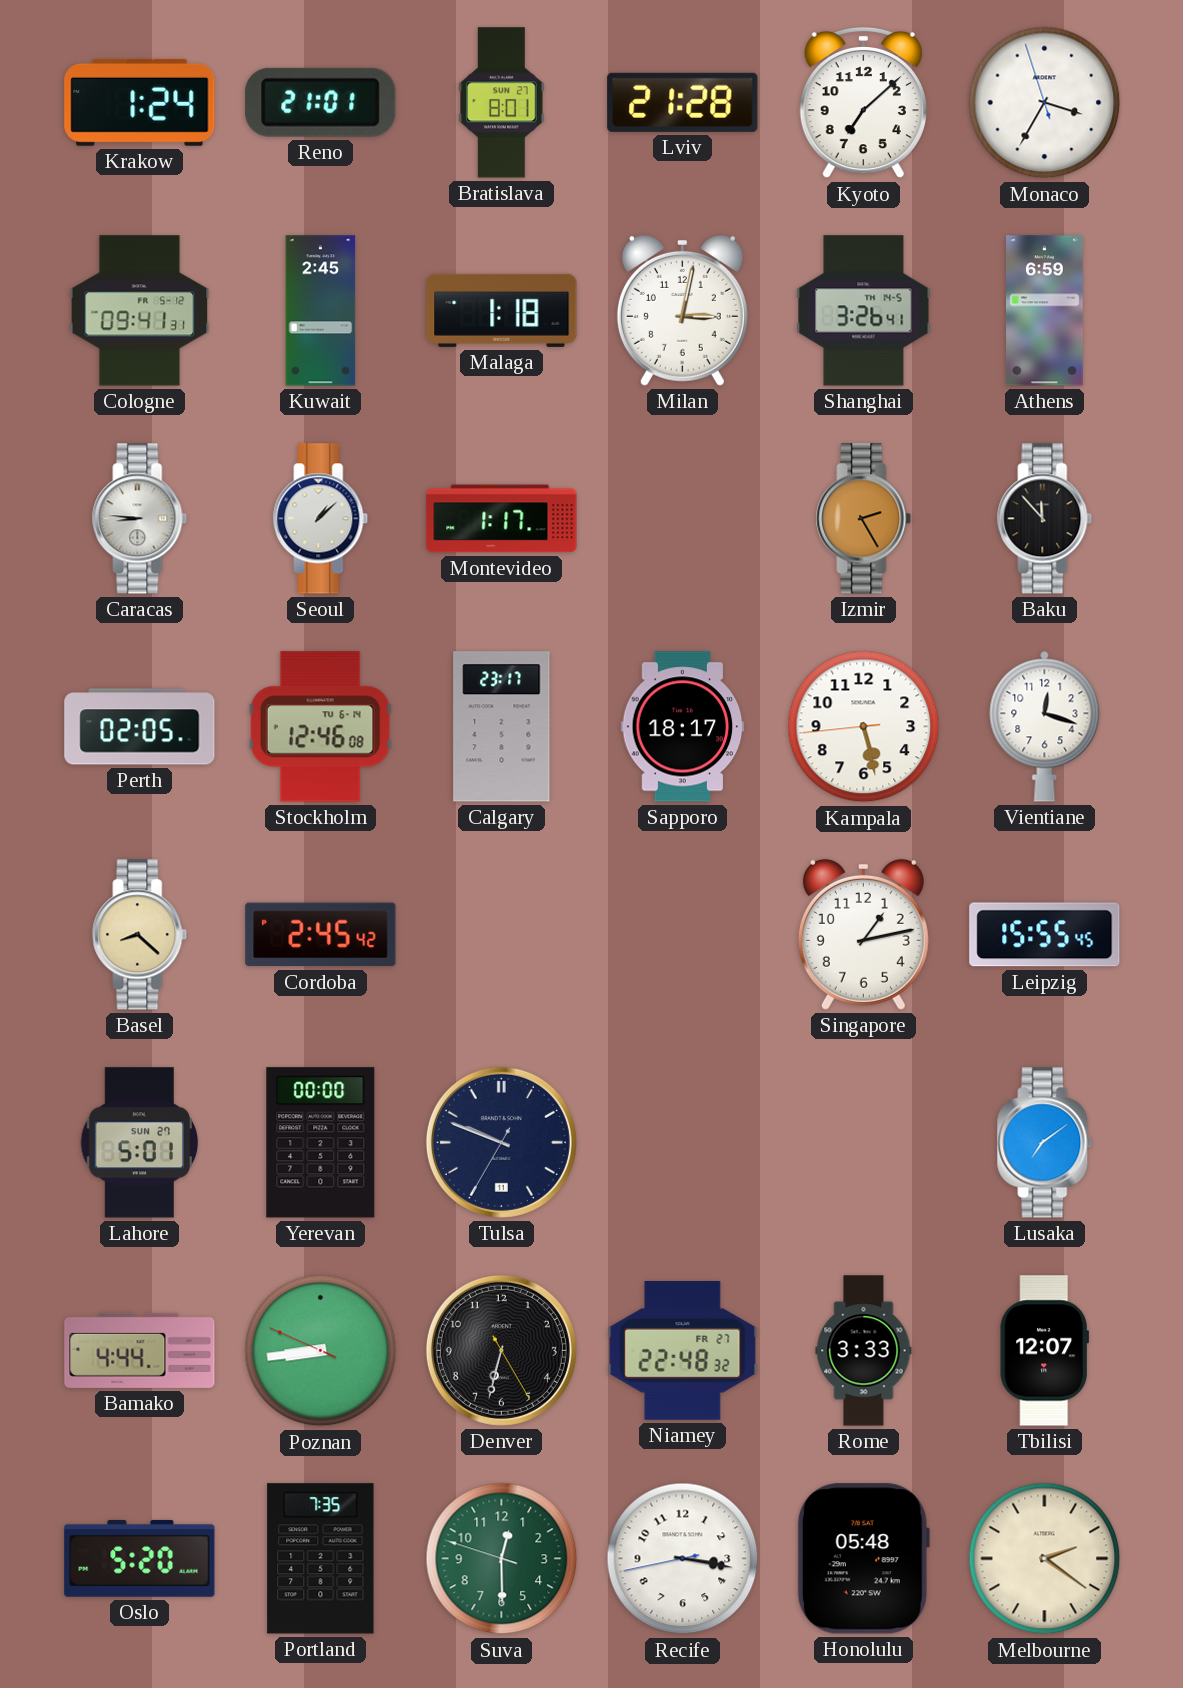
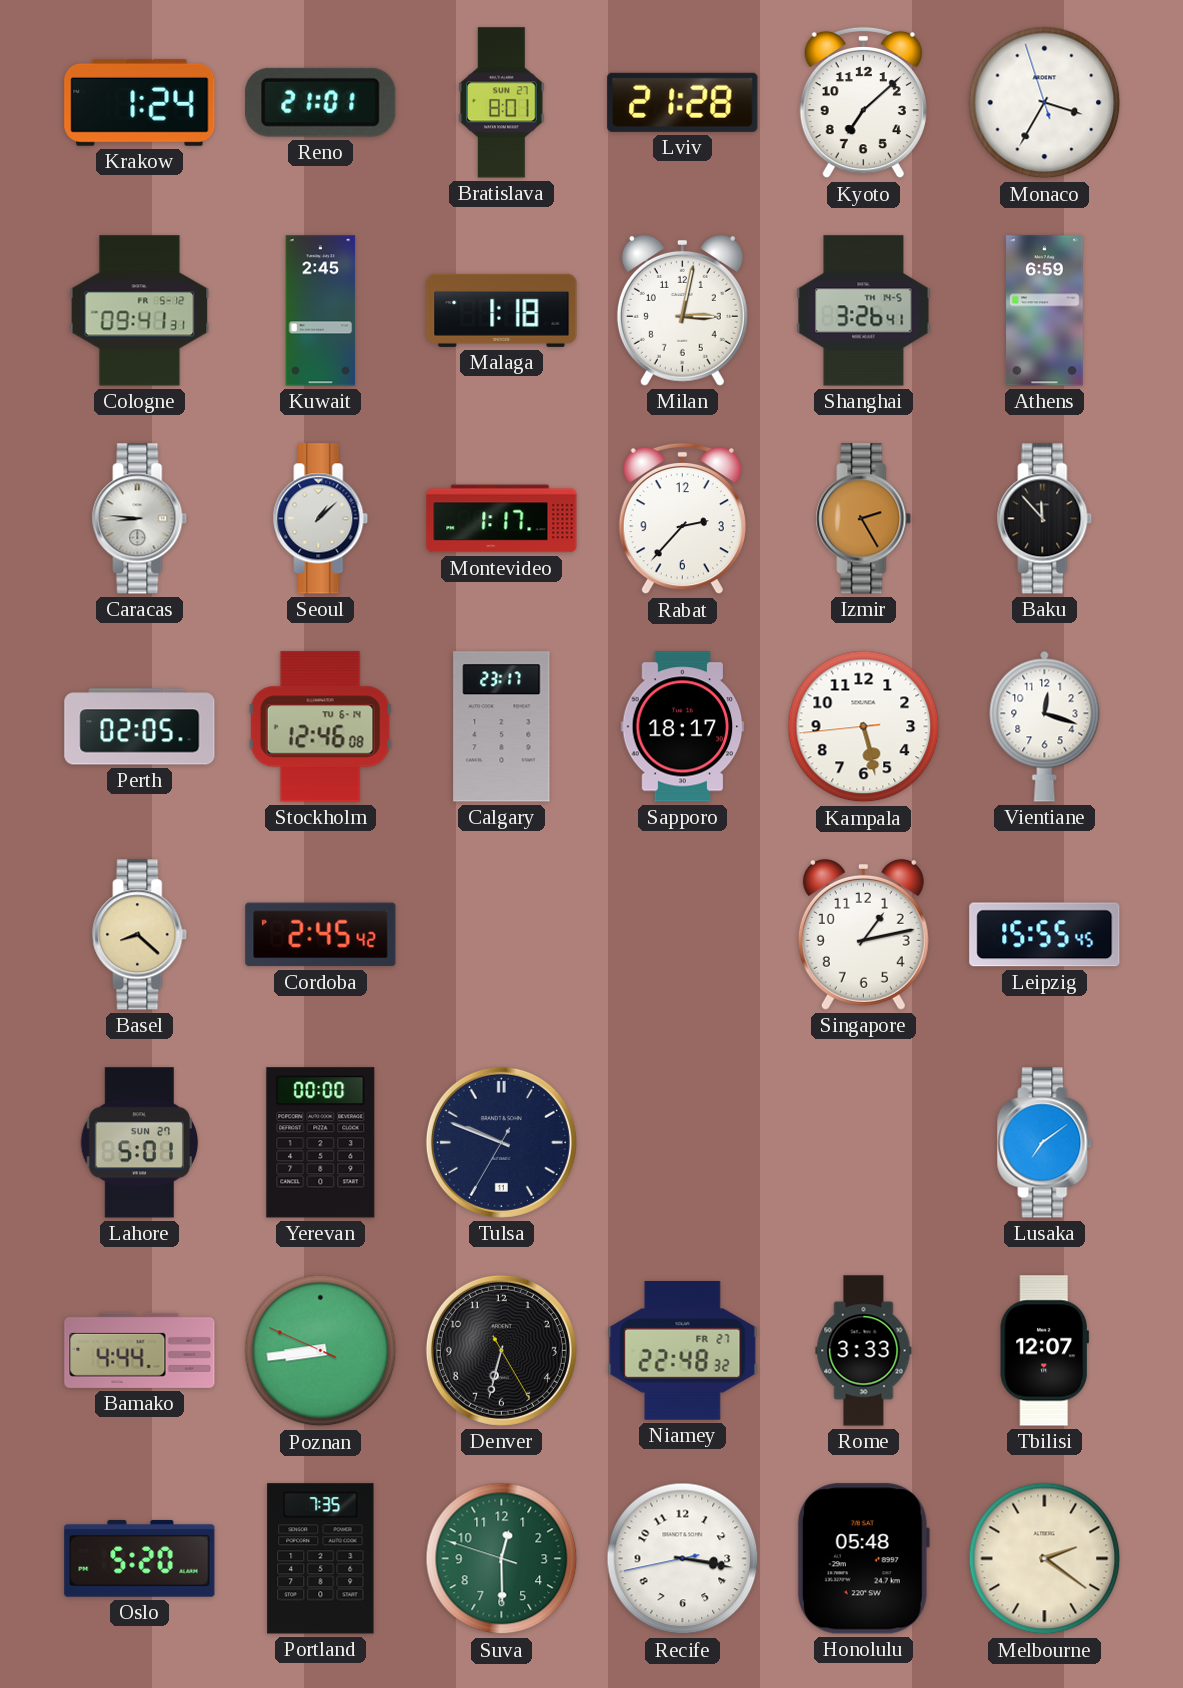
Rabat: none -> 2:37 (682, 519)
